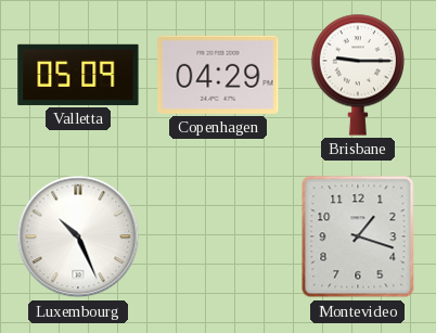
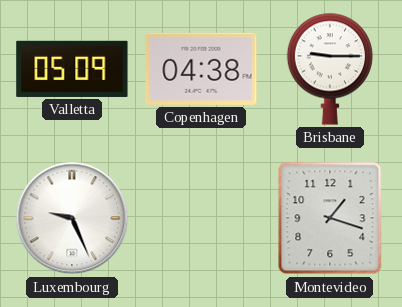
Copenhagen: 04:29 -> 04:38 (201, 69)
Luxembourg: 10:26 -> 9:26 (72, 218)
